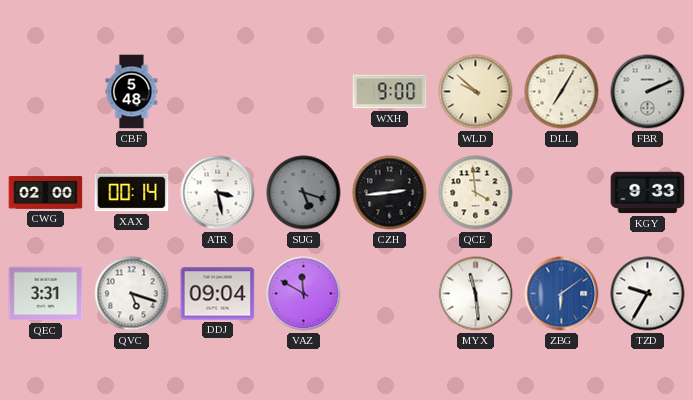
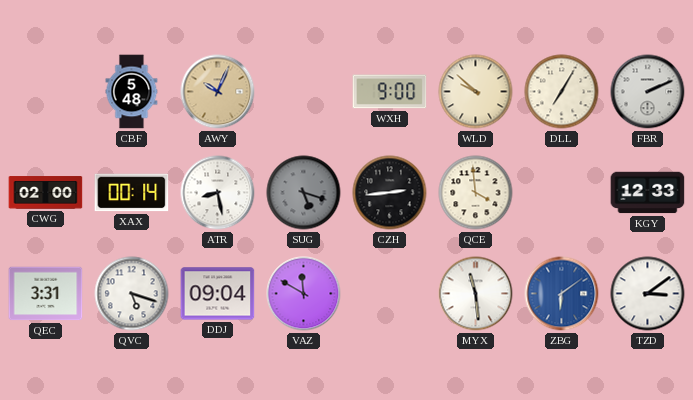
AWY: none -> 10:04 (218, 92)
ATR: 3:28 -> 8:28 (218, 193)
KGY: 9:33 -> 12:33 (648, 193)
TZD: 9:35 -> 3:09 (648, 294)
